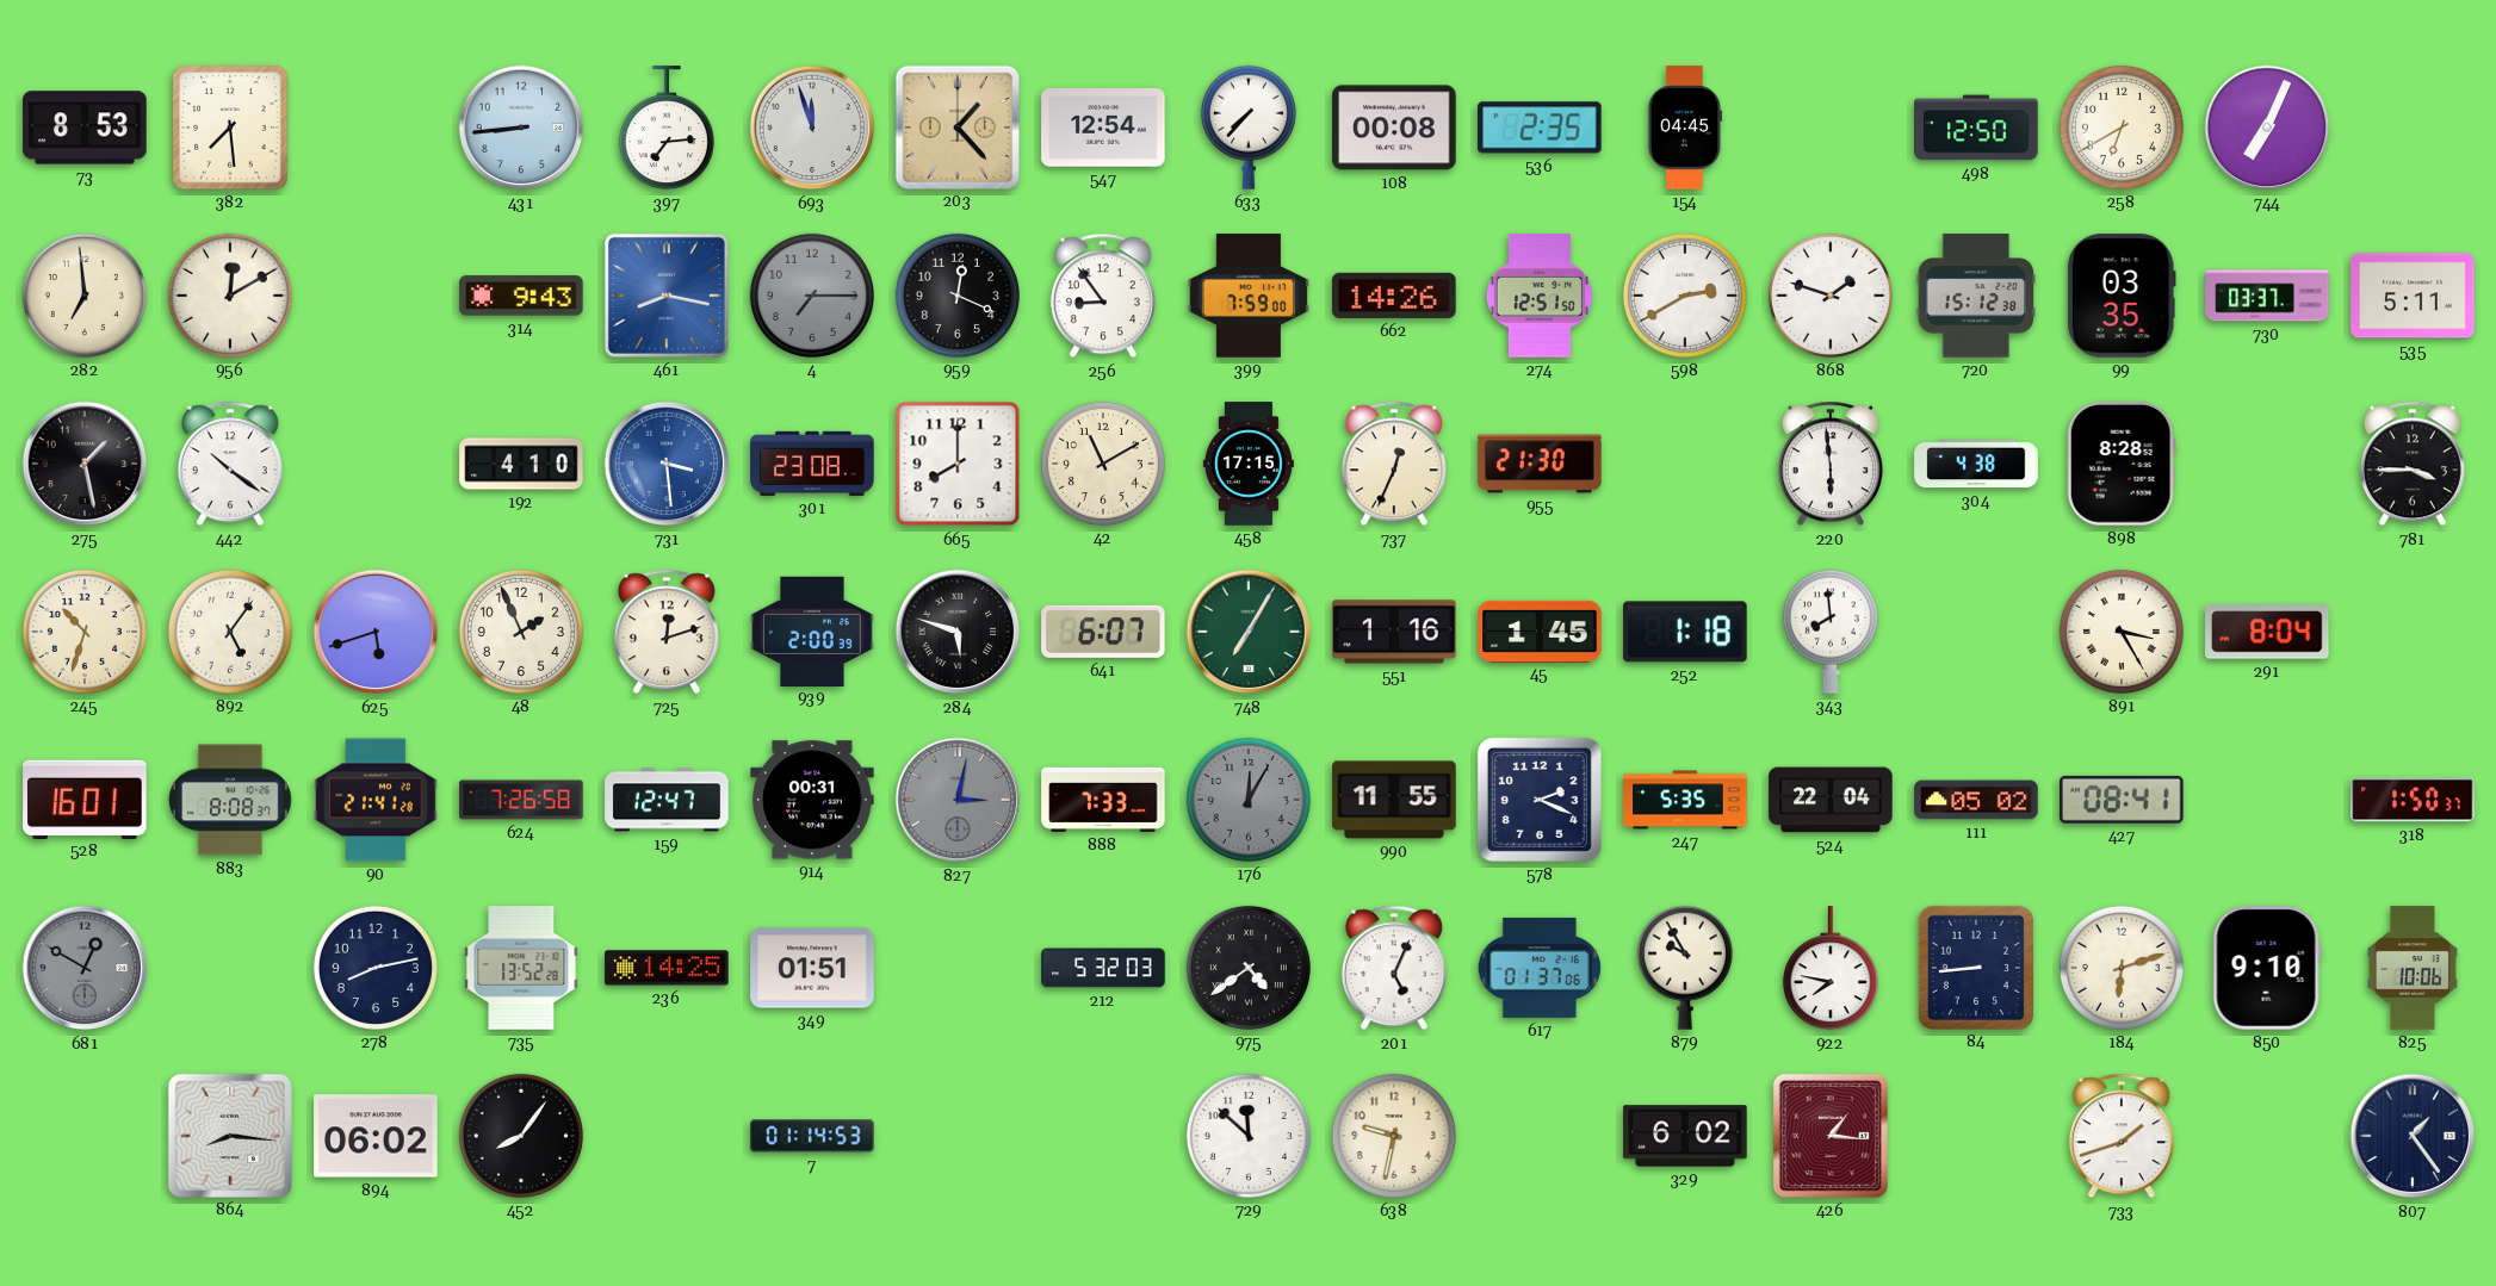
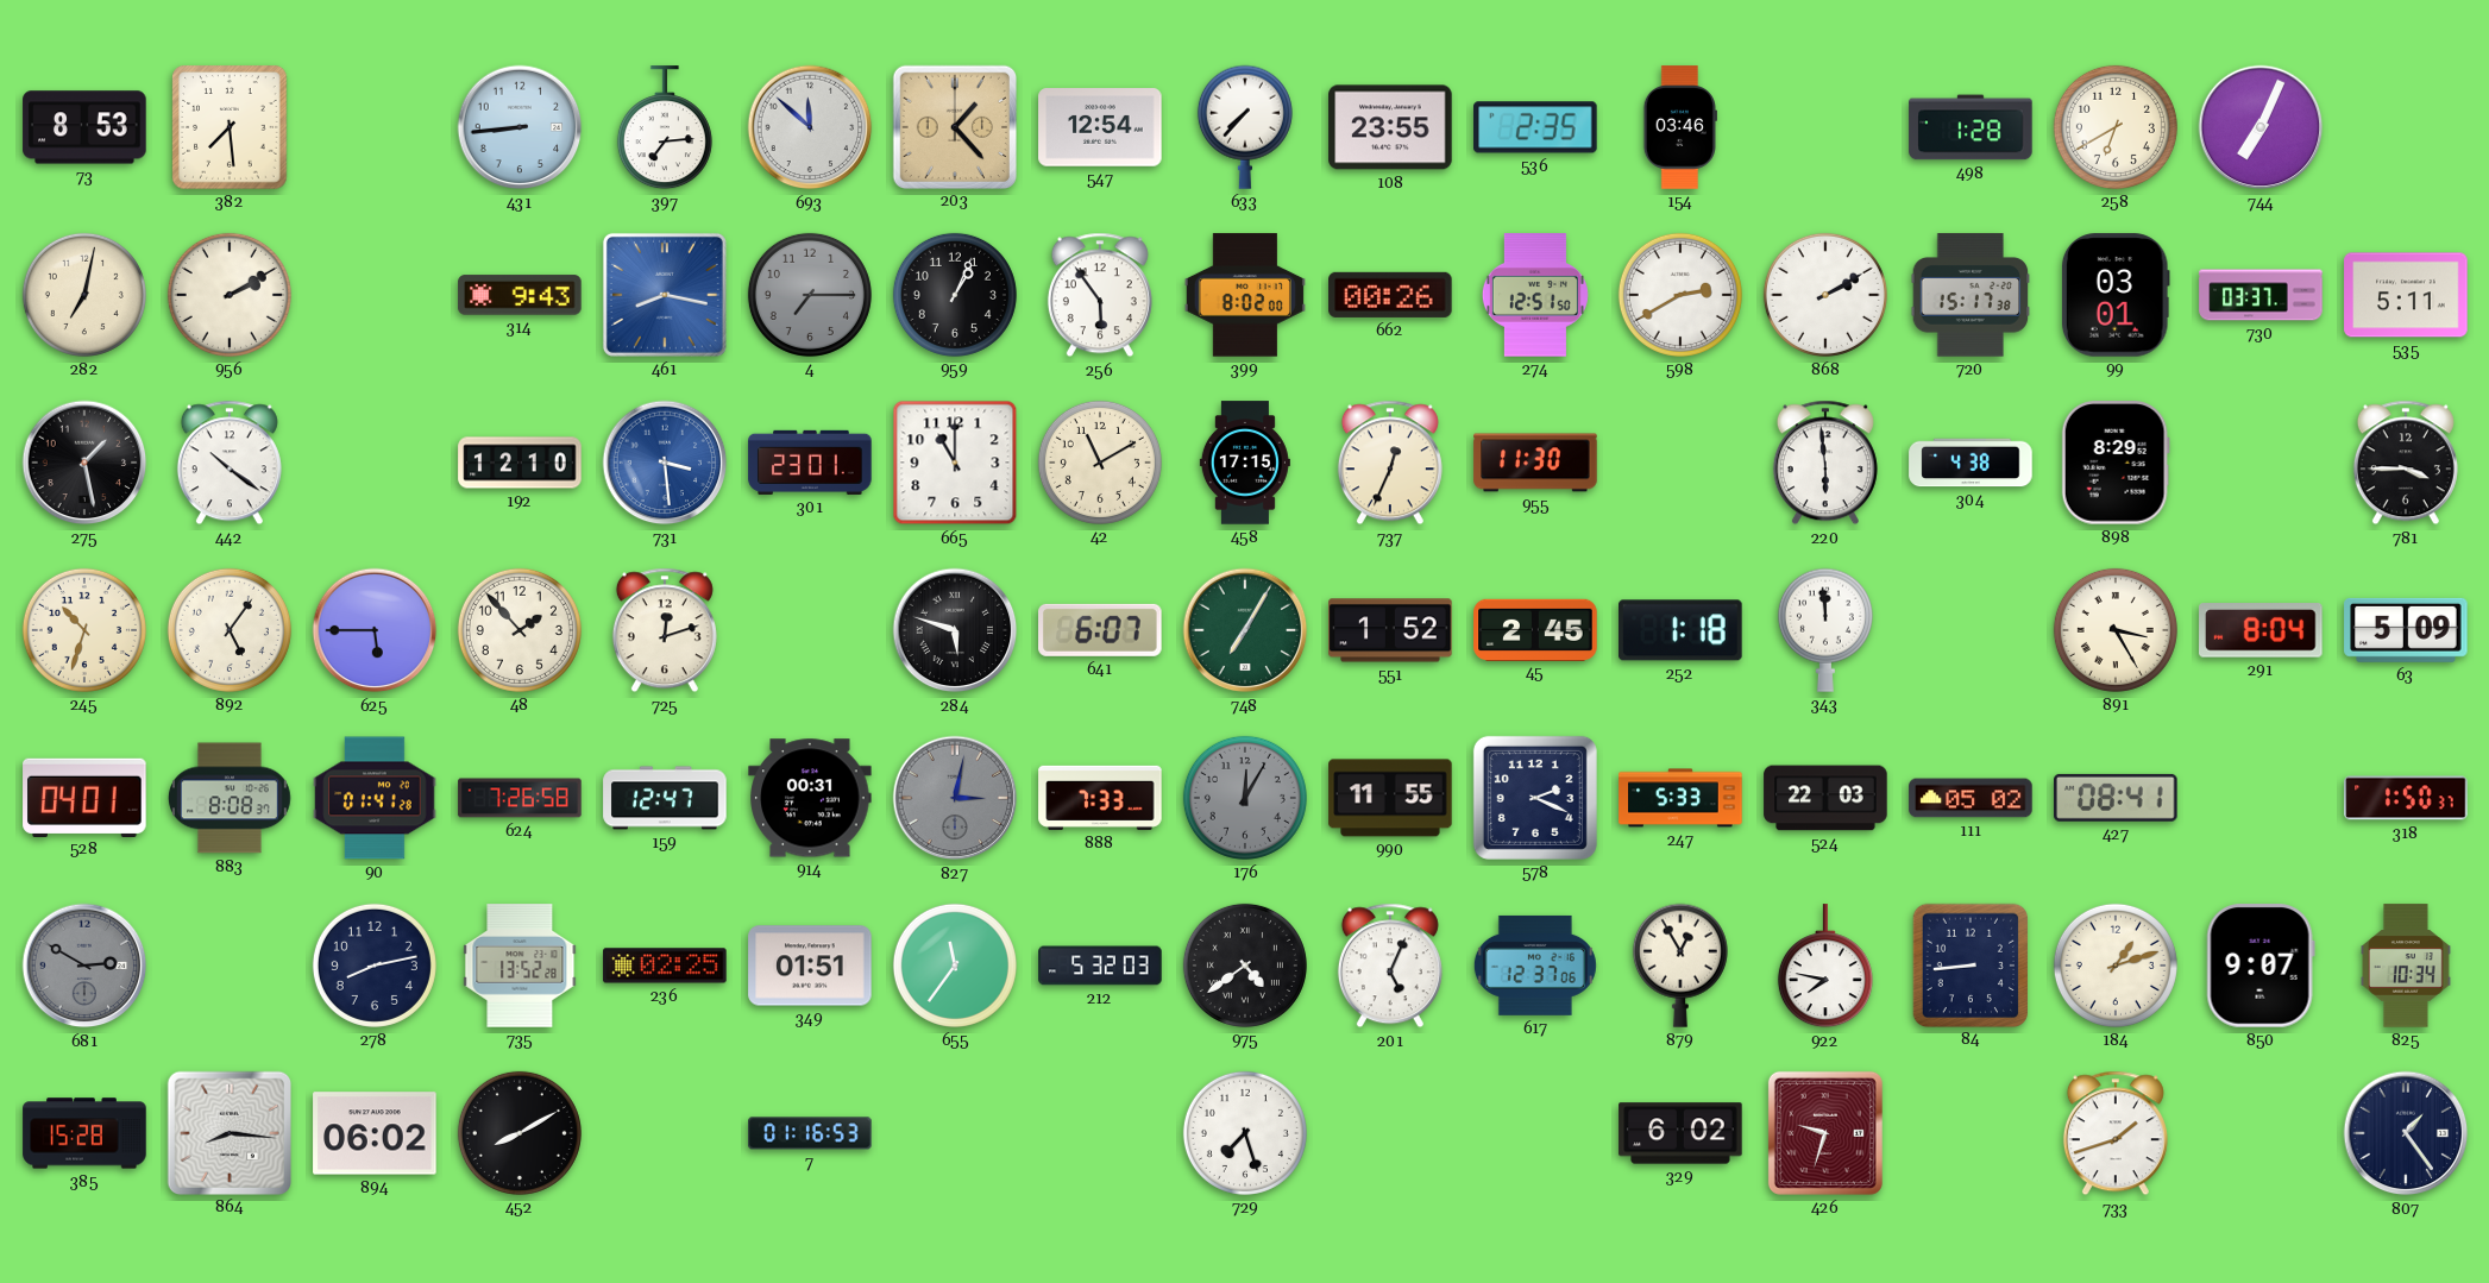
693: 11:57 -> 11:52 (810, 127)
108: 00:08 -> 23:55 (1390, 127)
154: 04:45 -> 03:46 (1680, 127)
498: 12:50 -> 1:28 (1971, 127)
282: 6:59 -> 7:02 (84, 295)
956: 12:10 -> 2:10 (230, 295)
959: 12:19 -> 1:04 (955, 295)
256: 8:54 -> 5:54 (1100, 295)
399: 7:59 -> 8:02 (1245, 295)
662: 14:26 -> 00:26 (1390, 295)
868: 1:48 -> 2:10 (1825, 295)
720: 15:12 -> 15:17 (1971, 295)
99: 03:35 -> 03:01 (2116, 295)
192: 4:10 -> 12:10 (520, 463)
301: 23:08 -> 23:01 (810, 463)
665: 8:00 -> 11:00 (955, 463)
955: 21:30 -> 11:30 (1535, 463)
898: 8:28 -> 8:29 (2116, 463)
625: 5:42 -> 5:45 (375, 630)
48: 1:56 -> 1:53 (520, 630)
939: 2:00 -> none (812, 630)
551: 1:16 -> 1:52 (1390, 630)
45: 1:45 -> 2:45 (1535, 629)
343: 7:59 -> 11:59 (1825, 630)
63: none -> 5:09 (2406, 630)
528: 16:01 -> 04:01 (84, 797)
90: 21:41 -> 01:41 (375, 798)
247: 5:35 -> 5:33 (1680, 798)
524: 22:04 -> 22:03 (1825, 798)
681: 12:50 -> 2:50 (84, 966)
236: 14:25 -> 02:25 (665, 966)
655: none -> 11:36 (955, 966)
617: 01:37 -> 12:37 (1535, 966)
879: 9:55 -> 12:55 (1680, 966)
184: 6:12 -> 1:12 (2116, 966)
850: 9:10 -> 9:07 (2261, 966)
825: 10:06 -> 10:34 (2406, 966)
385: none -> 15:28 (84, 1133)
452: 8:06 -> 8:10 (520, 1133)
7: 01:14 -> 01:16 (810, 1133)
729: 11:52 -> 7:27 (1245, 1133)
638: 9:32 -> none (1394, 1136)
426: 1:16 -> 9:33 (1825, 1133)
